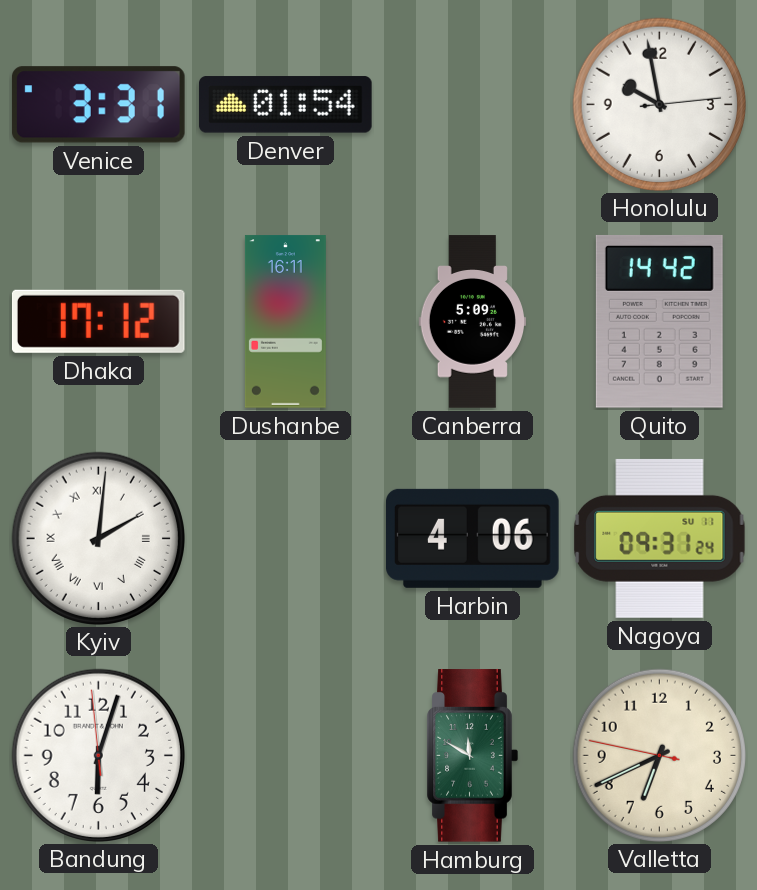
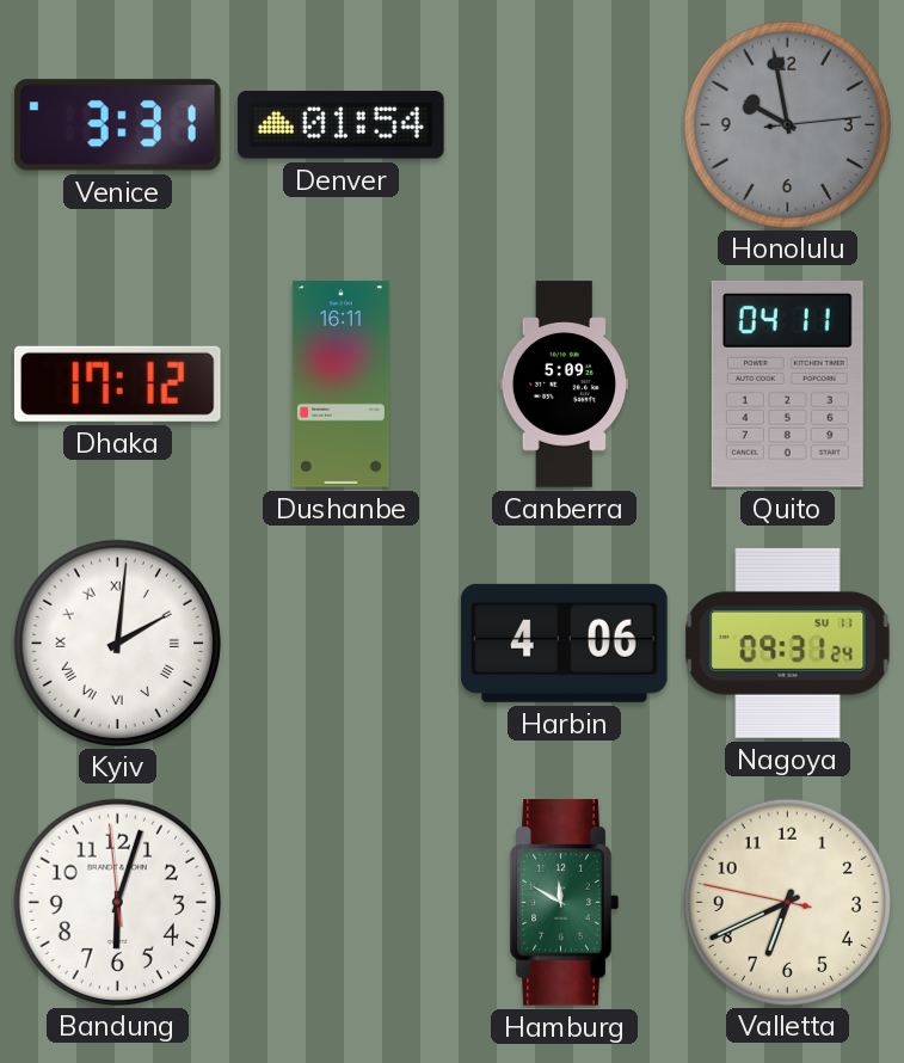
Honolulu dial: white -> grey (787, 124)
Quito: 14:42 -> 04:11 (787, 383)
